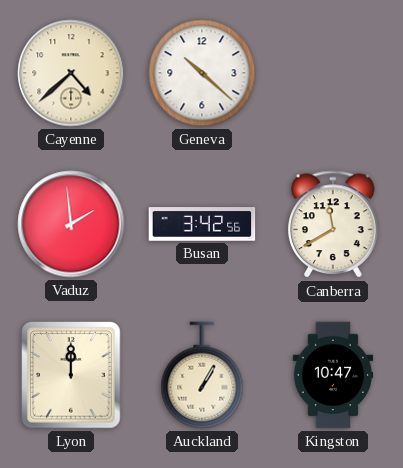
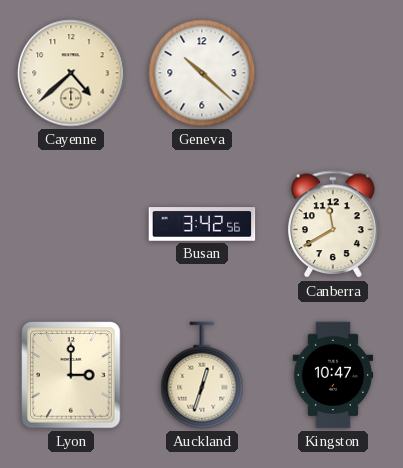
Vaduz: 1:59 -> none (71, 224)
Lyon: 12:00 -> 3:00 (71, 375)
Auckland: 1:05 -> 12:33 (202, 375)
